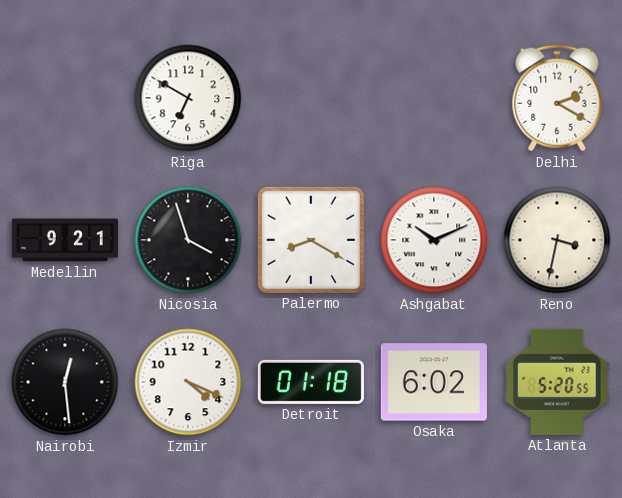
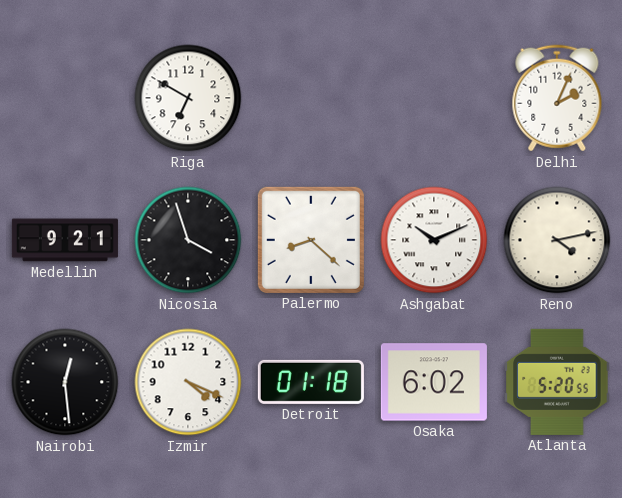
Delhi: 2:20 -> 2:04 (557, 98)
Palermo: 8:20 -> 8:22 (311, 240)
Reno: 3:32 -> 4:13 (557, 240)
